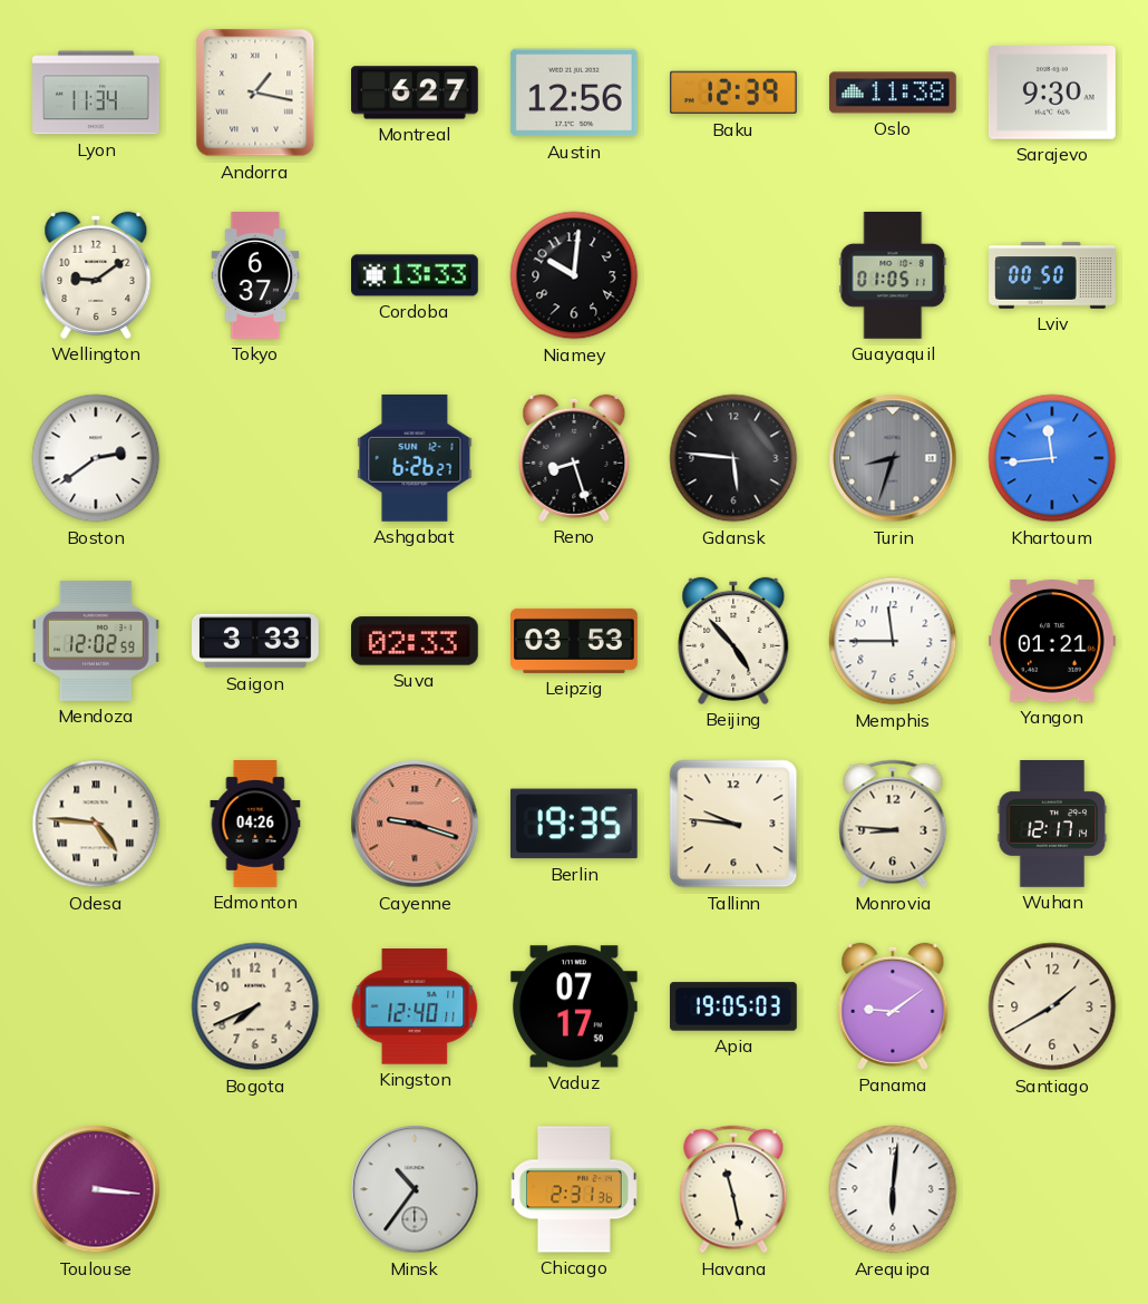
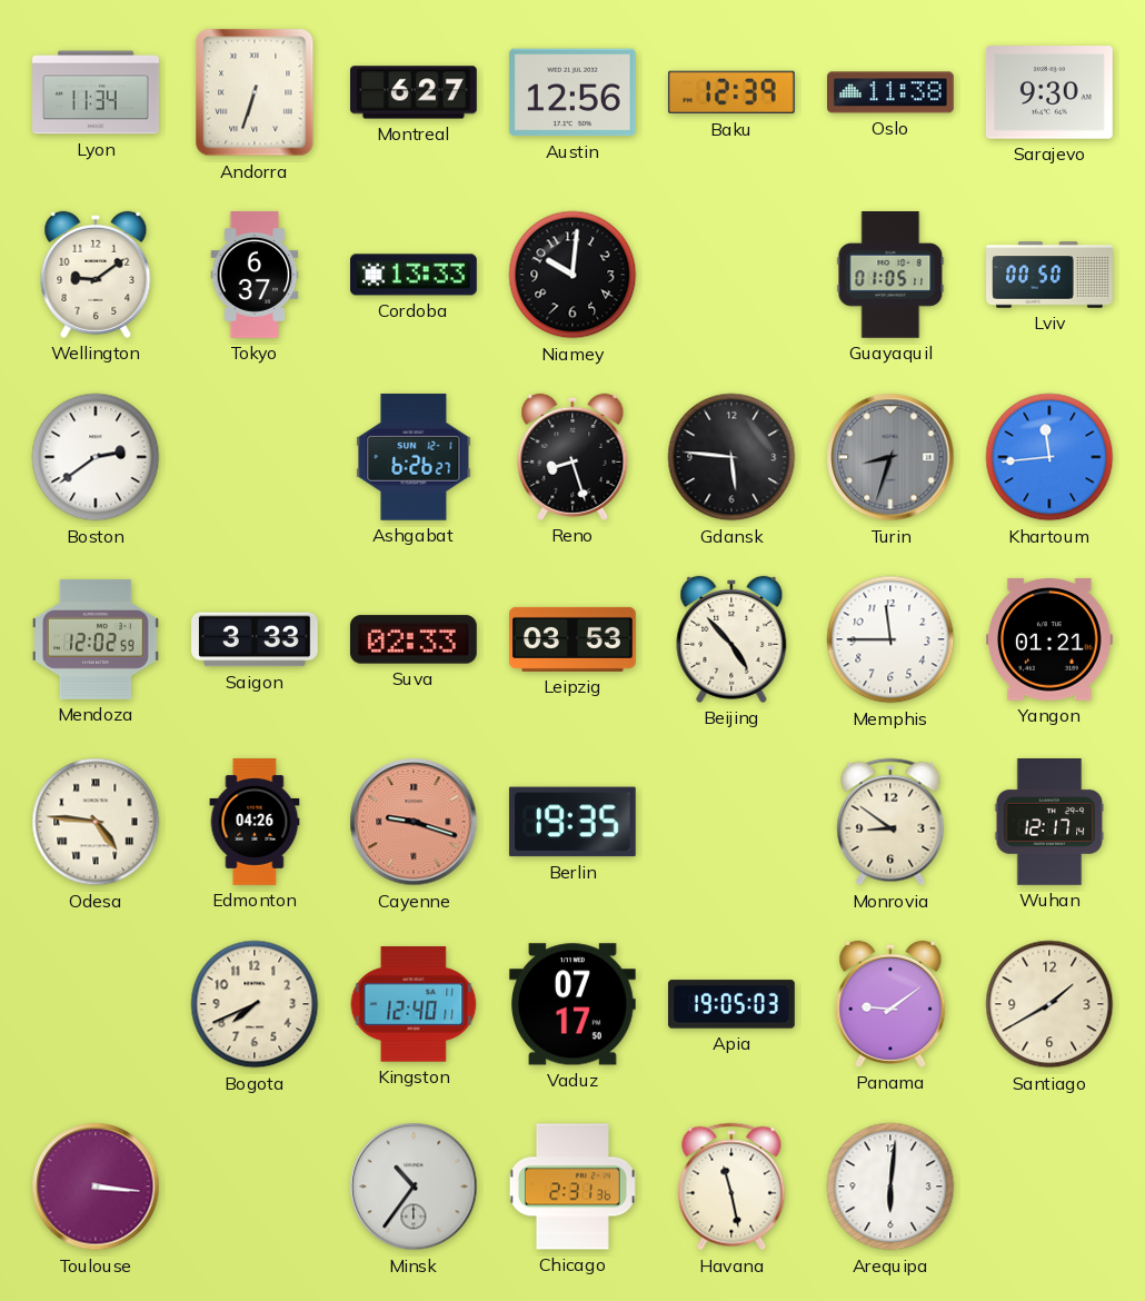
Andorra: 1:17 -> 6:33 (255, 92)
Tallinn: 9:46 -> none (733, 824)
Monrovia: 8:46 -> 8:51 (890, 822)
